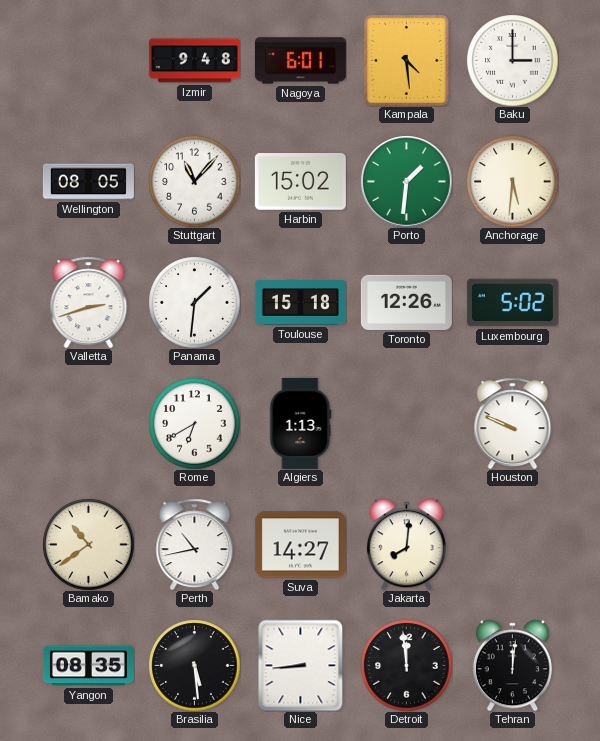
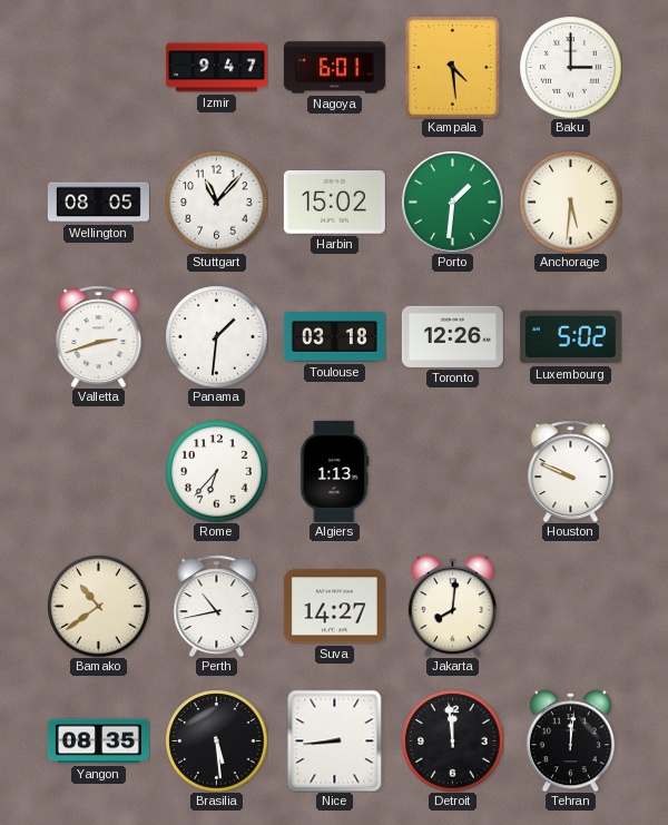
Izmir: 9:48 -> 9:47 (216, 68)
Toulouse: 15:18 -> 03:18 (334, 337)
Rome: 6:40 -> 6:37 (216, 471)
